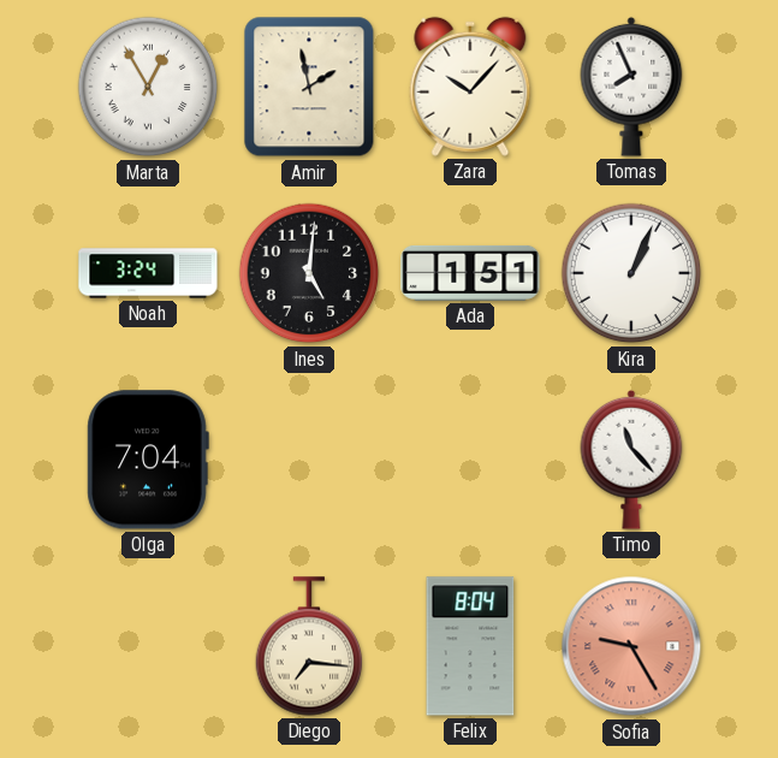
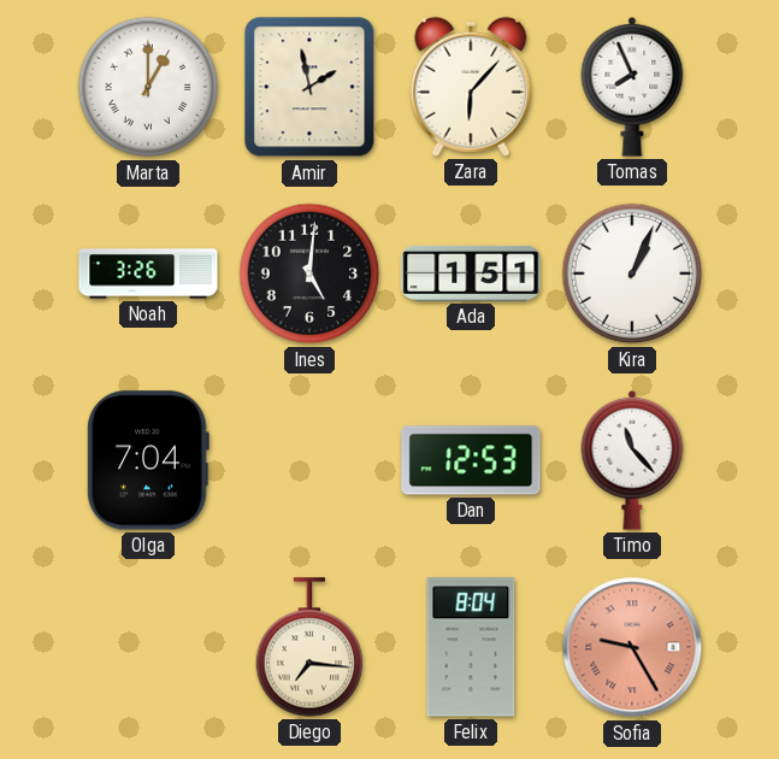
Marta: 12:55 -> 1:00 (148, 87)
Zara: 10:07 -> 6:07 (471, 87)
Noah: 3:24 -> 3:26 (148, 273)
Dan: none -> 12:53 (471, 460)
